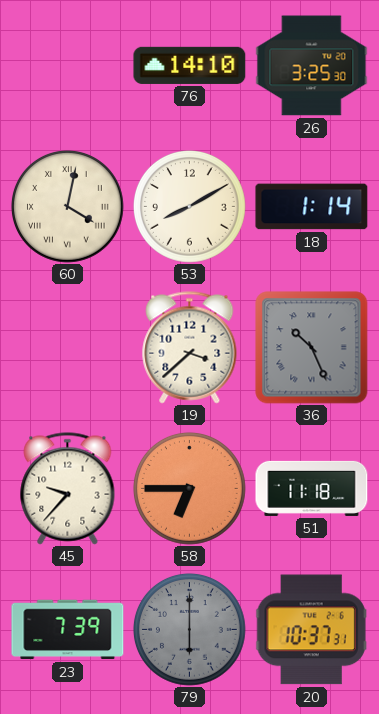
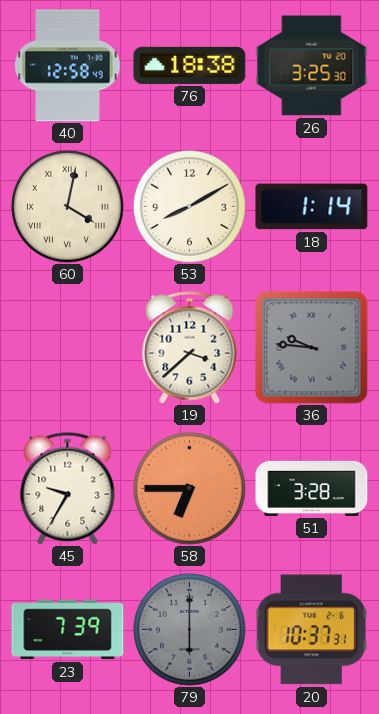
40: none -> 12:58 (68, 66)
76: 14:10 -> 18:38 (190, 65)
36: 10:26 -> 9:46 (312, 348)
45: 9:37 -> 9:35 (68, 489)
51: 11:18 -> 3:28 (312, 488)
